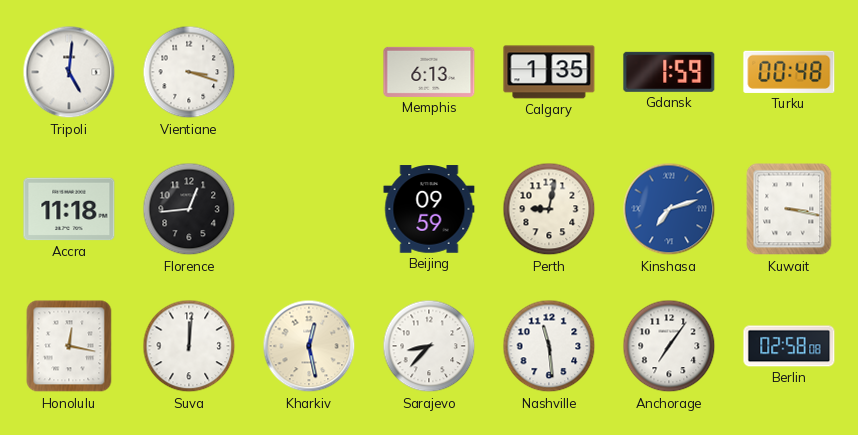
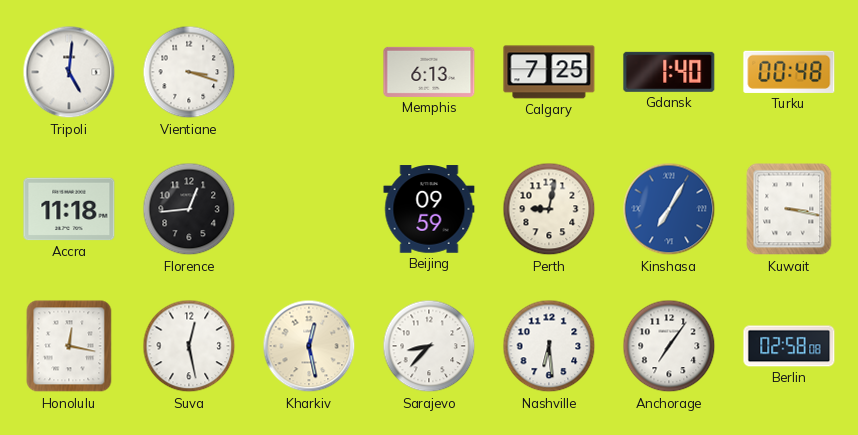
Calgary: 1:35 -> 7:25 (549, 72)
Gdansk: 1:59 -> 1:40 (669, 72)
Kinshasa: 7:12 -> 7:05 (669, 209)
Suva: 12:01 -> 12:28 (189, 346)
Nashville: 11:29 -> 6:29 (549, 346)
